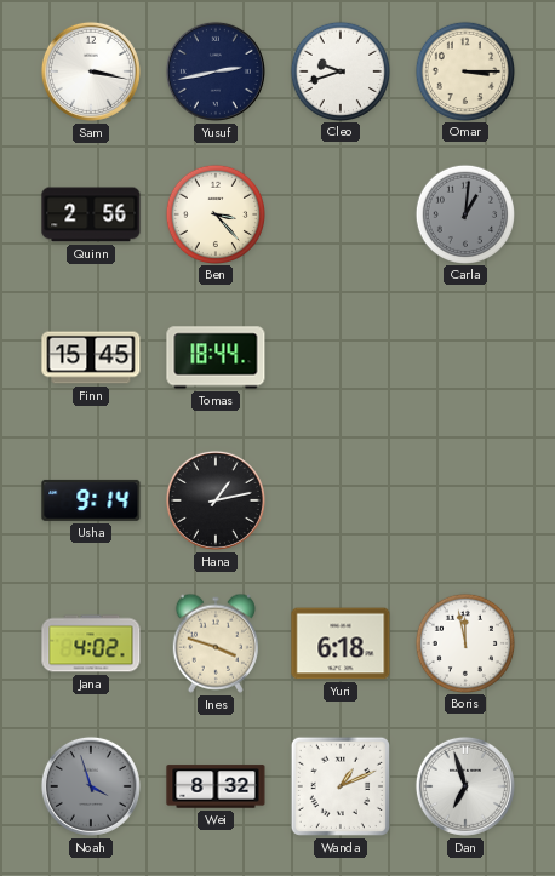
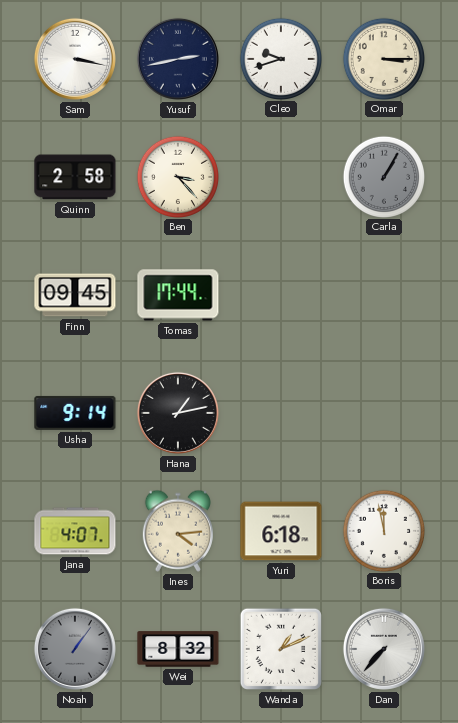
Quinn: 2:56 -> 2:58 (75, 177)
Carla: 1:01 -> 1:05 (383, 176)
Finn: 15:45 -> 09:45 (75, 295)
Tomas: 18:44 -> 17:44 (178, 295)
Jana: 4:02 -> 4:07 (75, 531)
Ines: 3:48 -> 4:14 (178, 531)
Noah: 3:57 -> 1:06 (75, 649)
Dan: 6:57 -> 7:37 (384, 649)
